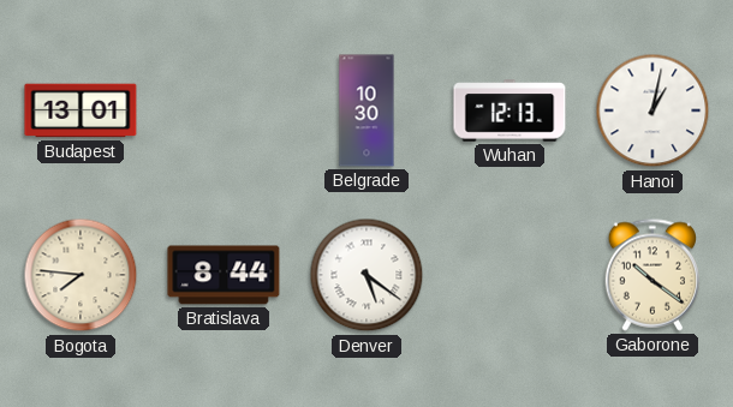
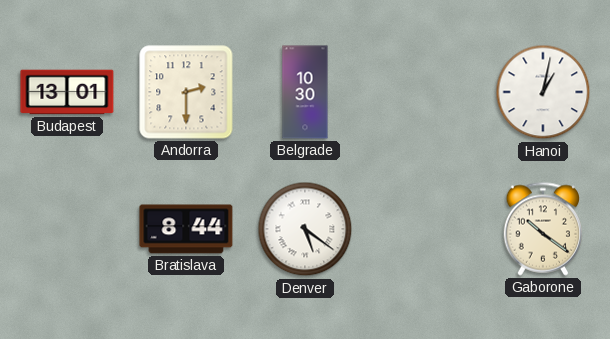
Andorra: none -> 2:30 (186, 92)
Wuhan: 12:13 -> none (509, 110)
Bogota: 7:46 -> none (81, 275)
